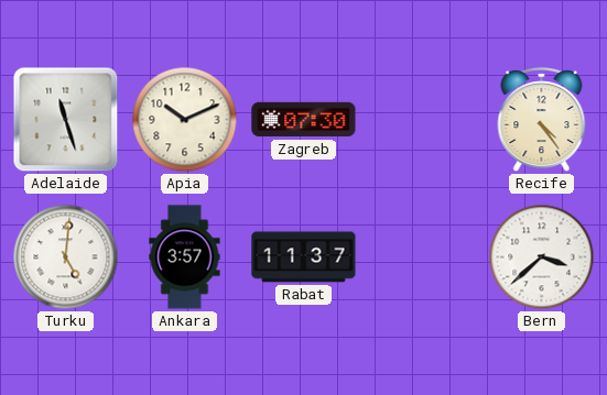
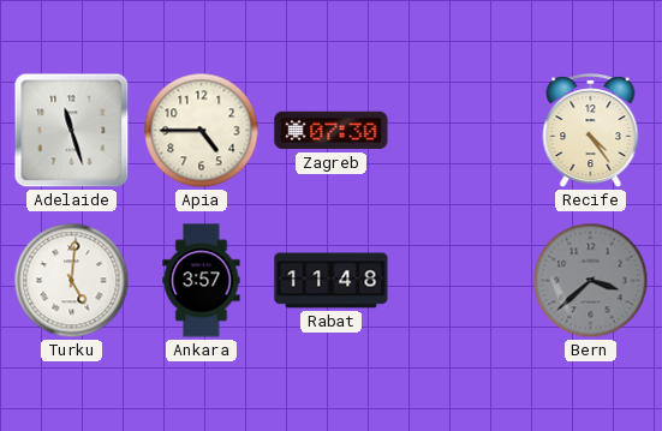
Apia: 10:11 -> 4:45 (202, 131)
Rabat: 11:37 -> 11:48 (332, 281)
Bern dial: white -> grey (591, 281)
